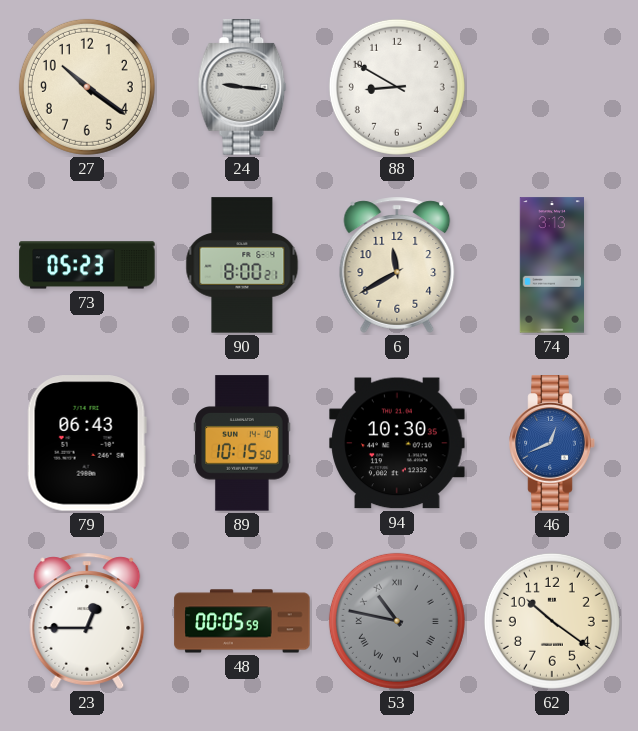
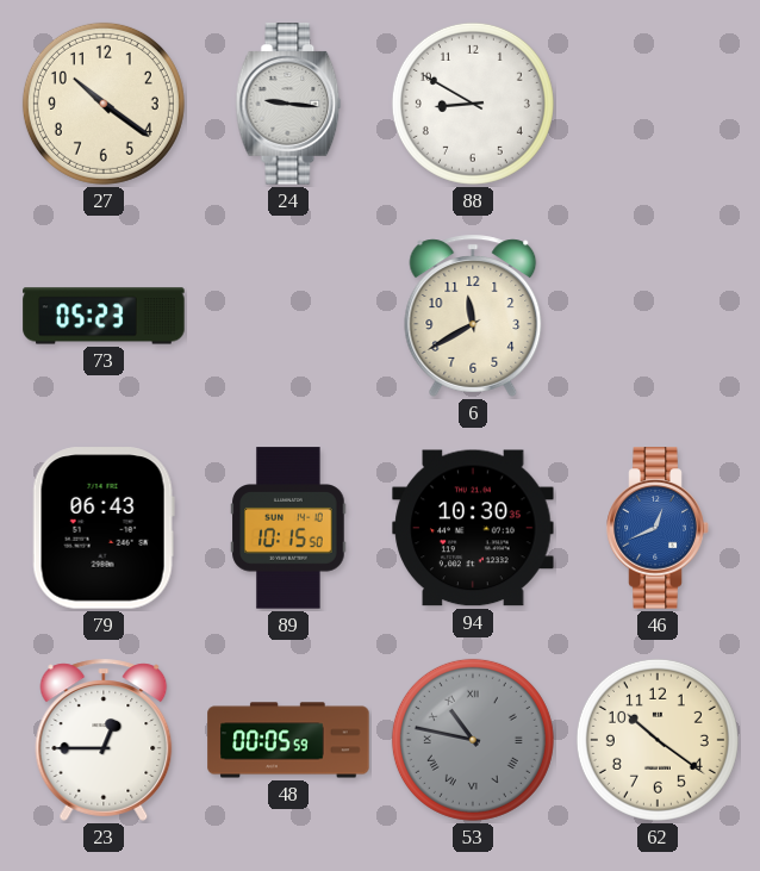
90: 8:00 -> none (242, 265)
74: 3:13 -> none (551, 265)
